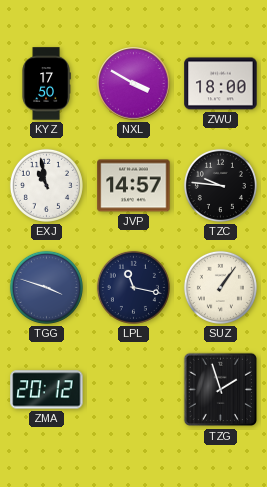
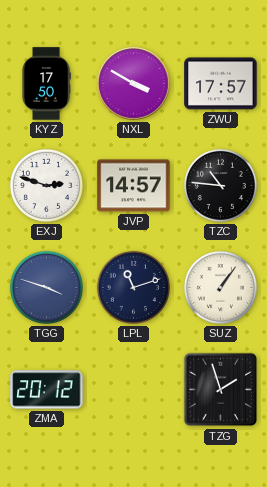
ZWU: 18:00 -> 17:57 (221, 84)
EXJ: 10:58 -> 2:48 (46, 185)
TZC: 9:46 -> 10:46 (220, 185)
LPL: 11:17 -> 11:12 (133, 287)
